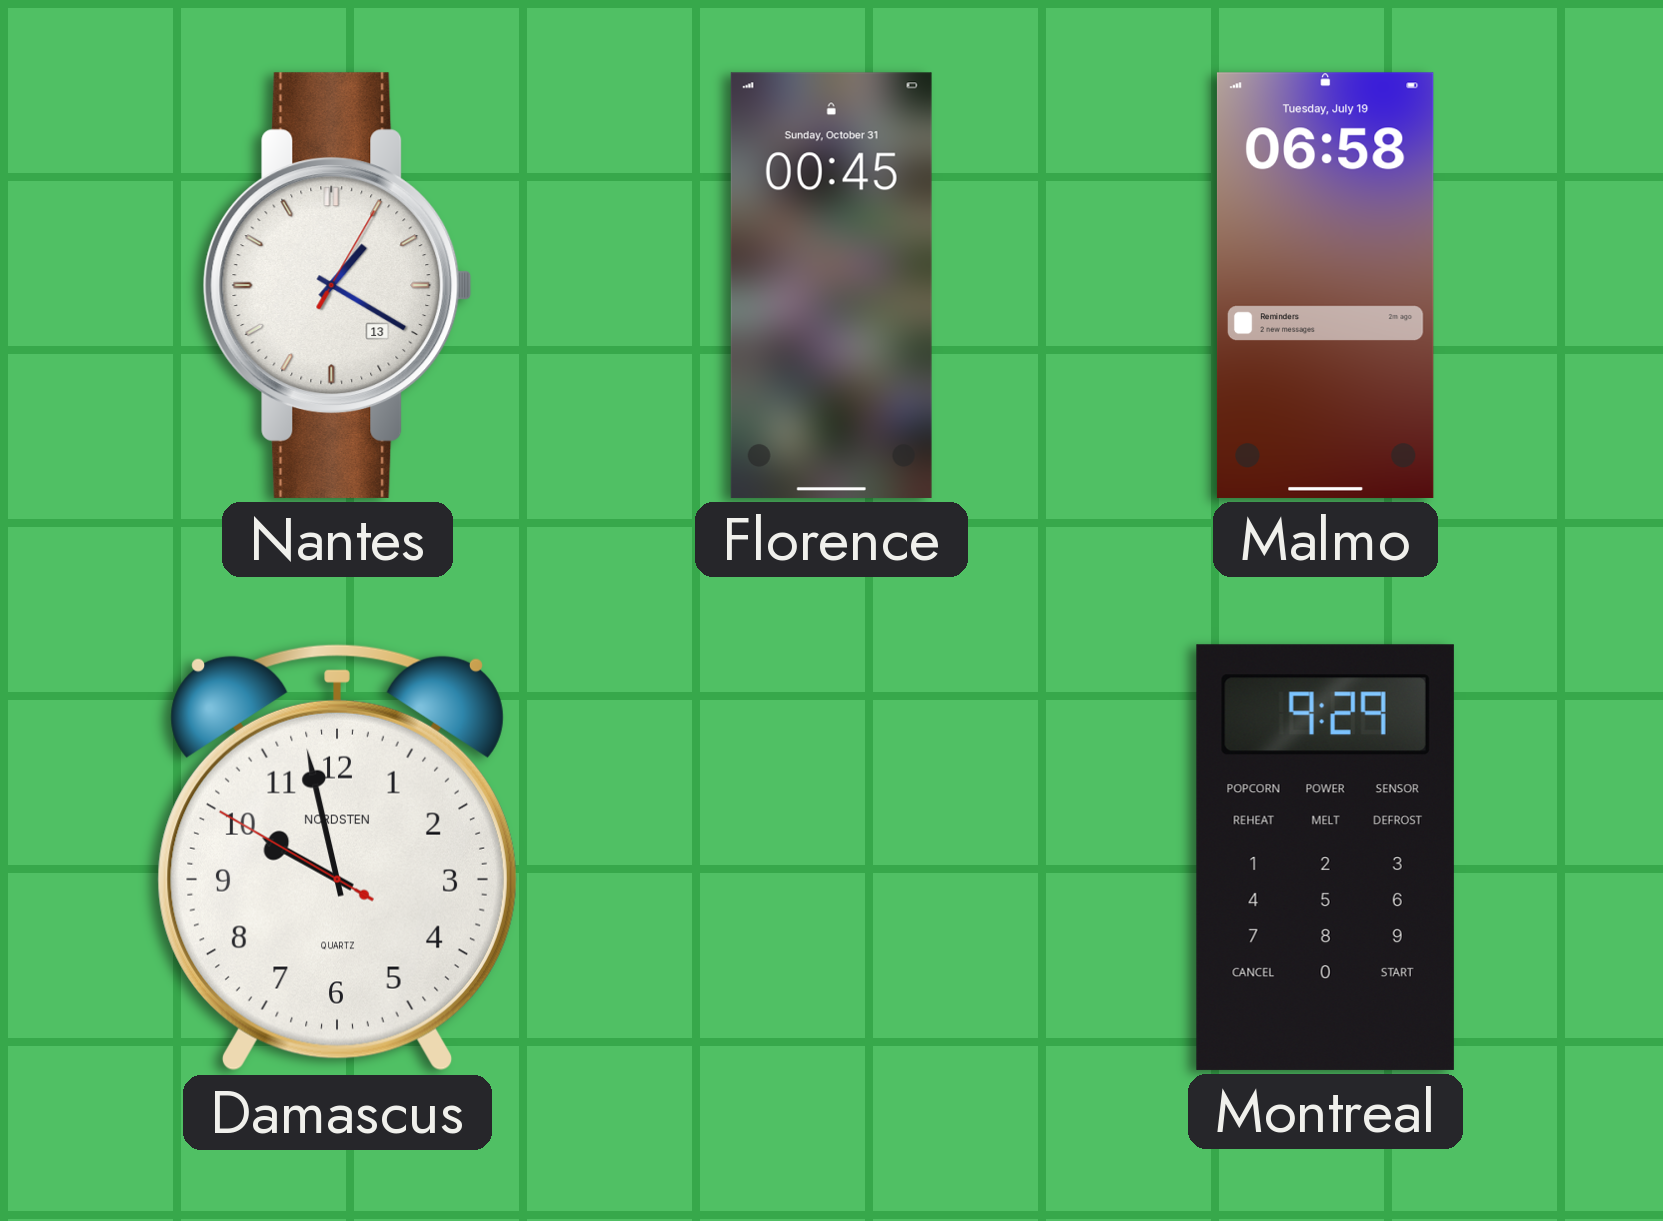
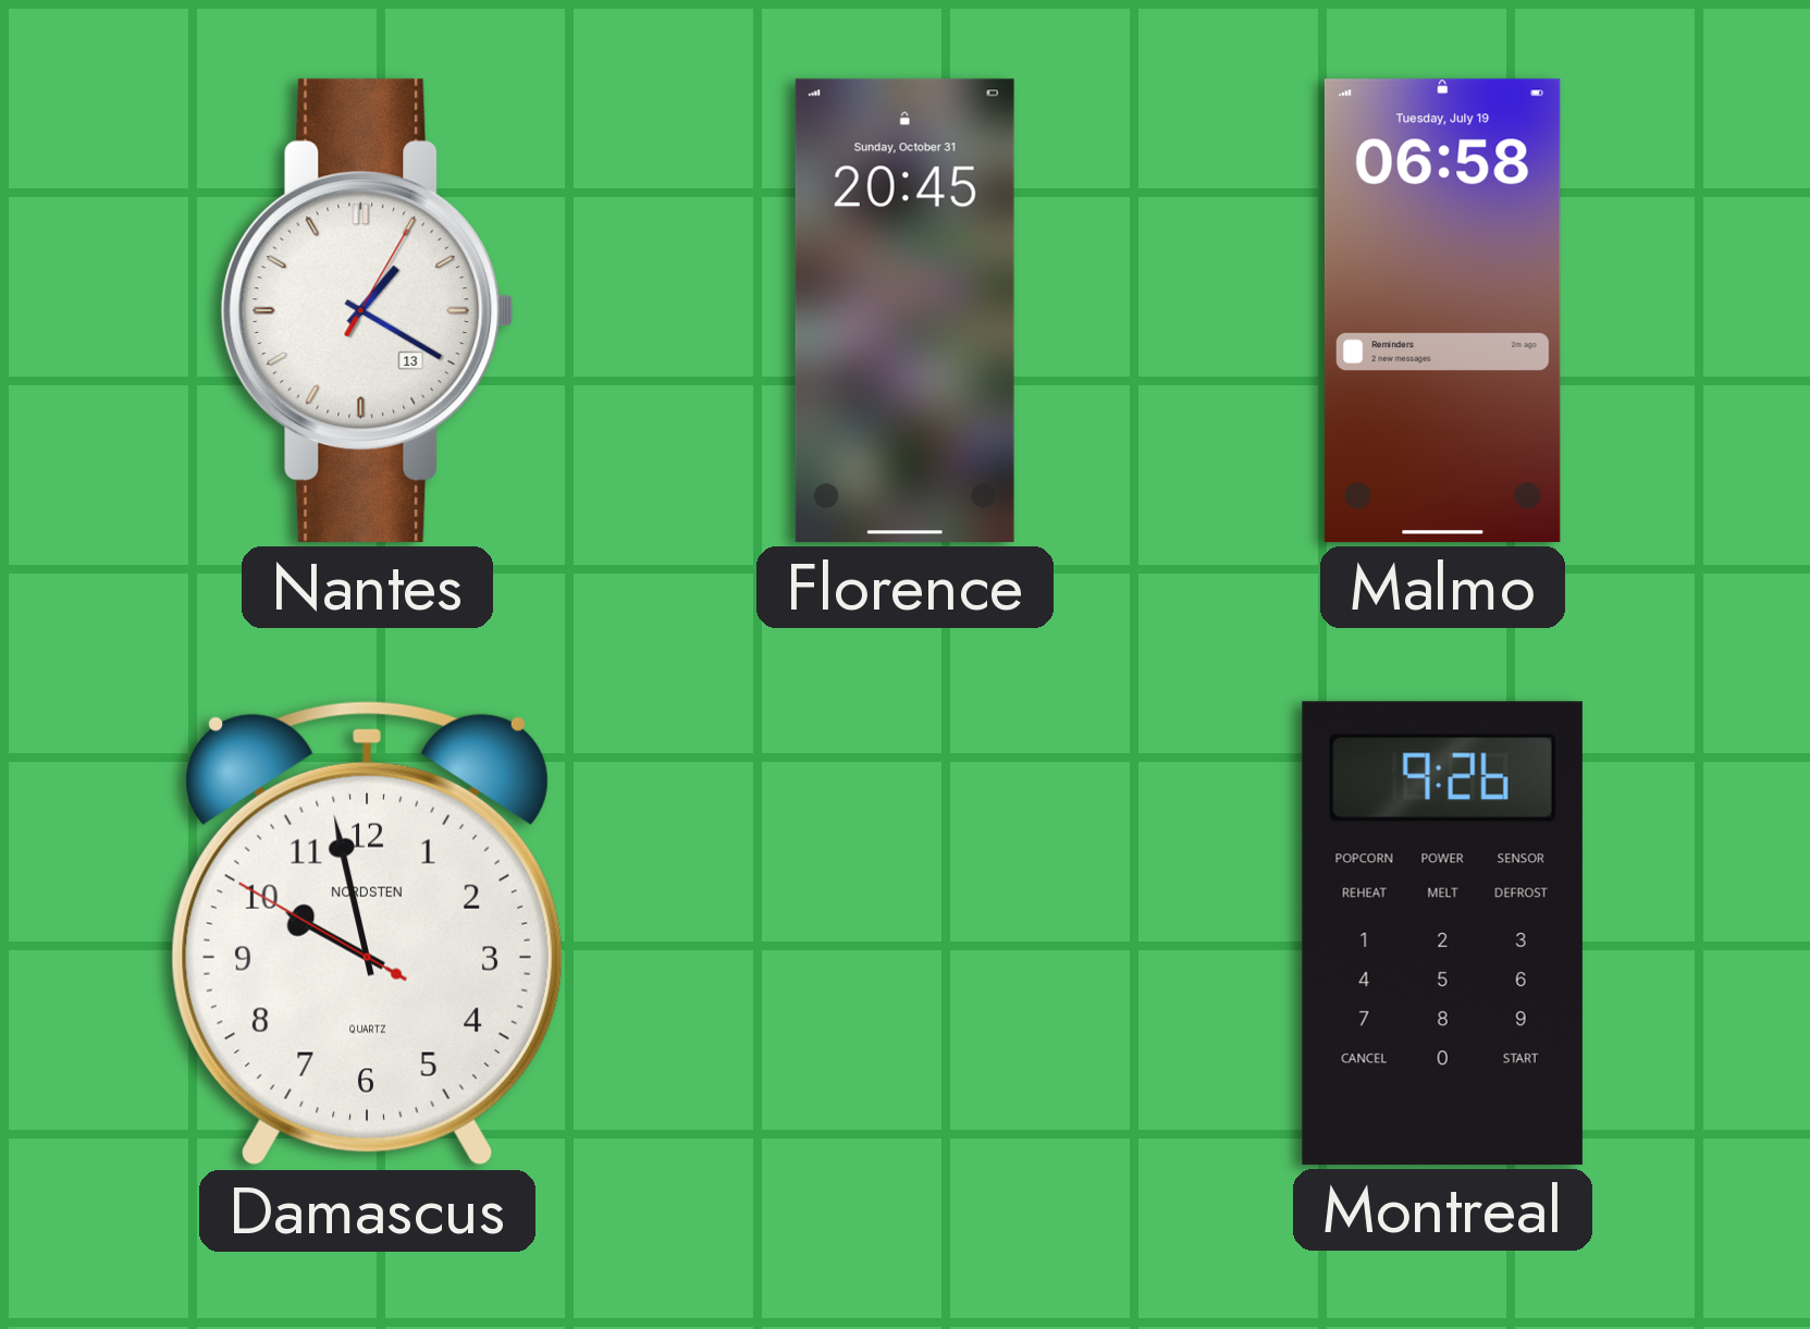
Florence: 00:45 -> 20:45 (904, 310)
Montreal: 9:29 -> 9:26 (1442, 933)
